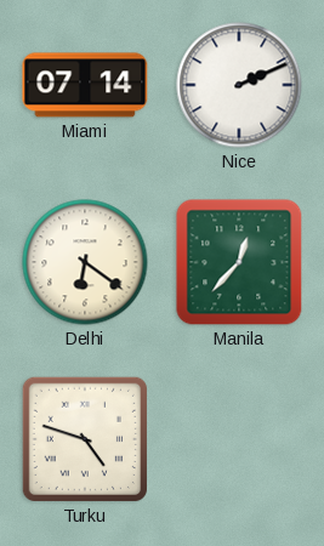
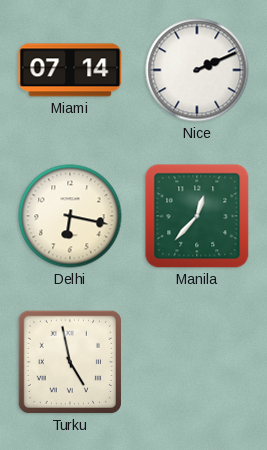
Delhi: 6:21 -> 6:17 (70, 216)
Turku: 4:48 -> 4:58 (70, 362)
